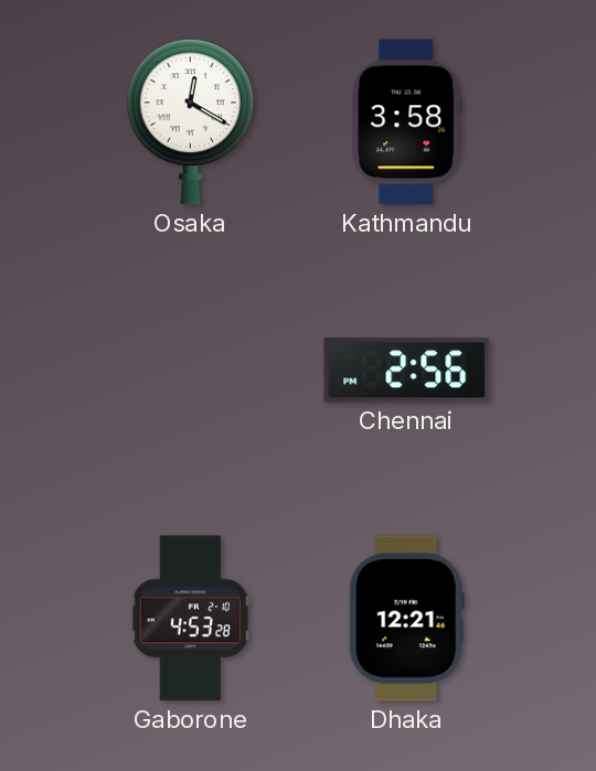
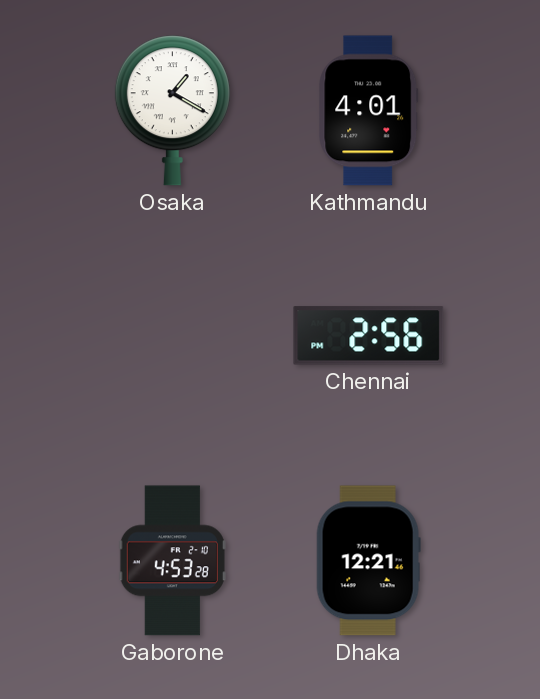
Osaka: 12:20 -> 1:20 (172, 111)
Kathmandu: 3:58 -> 4:01 (369, 111)
